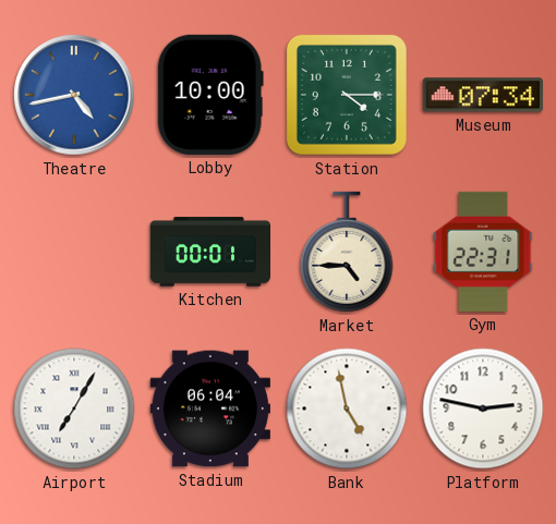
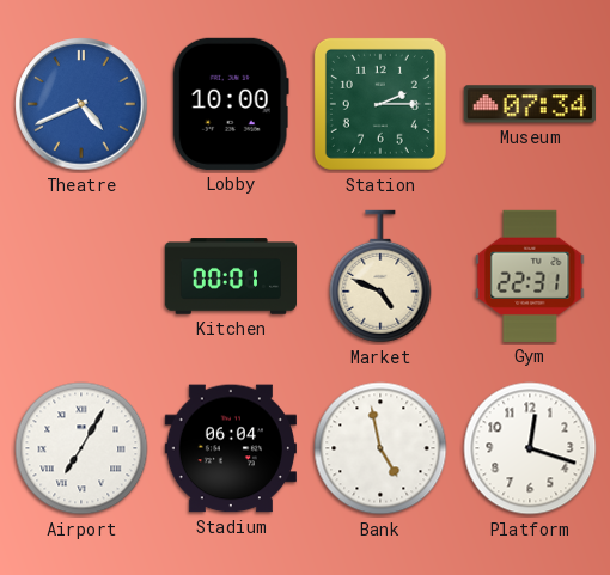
Theatre: 4:43 -> 4:41 (81, 104)
Station: 4:15 -> 2:15 (380, 104)
Market: 4:45 -> 4:49 (380, 276)
Platform: 2:47 -> 12:18 (530, 448)
